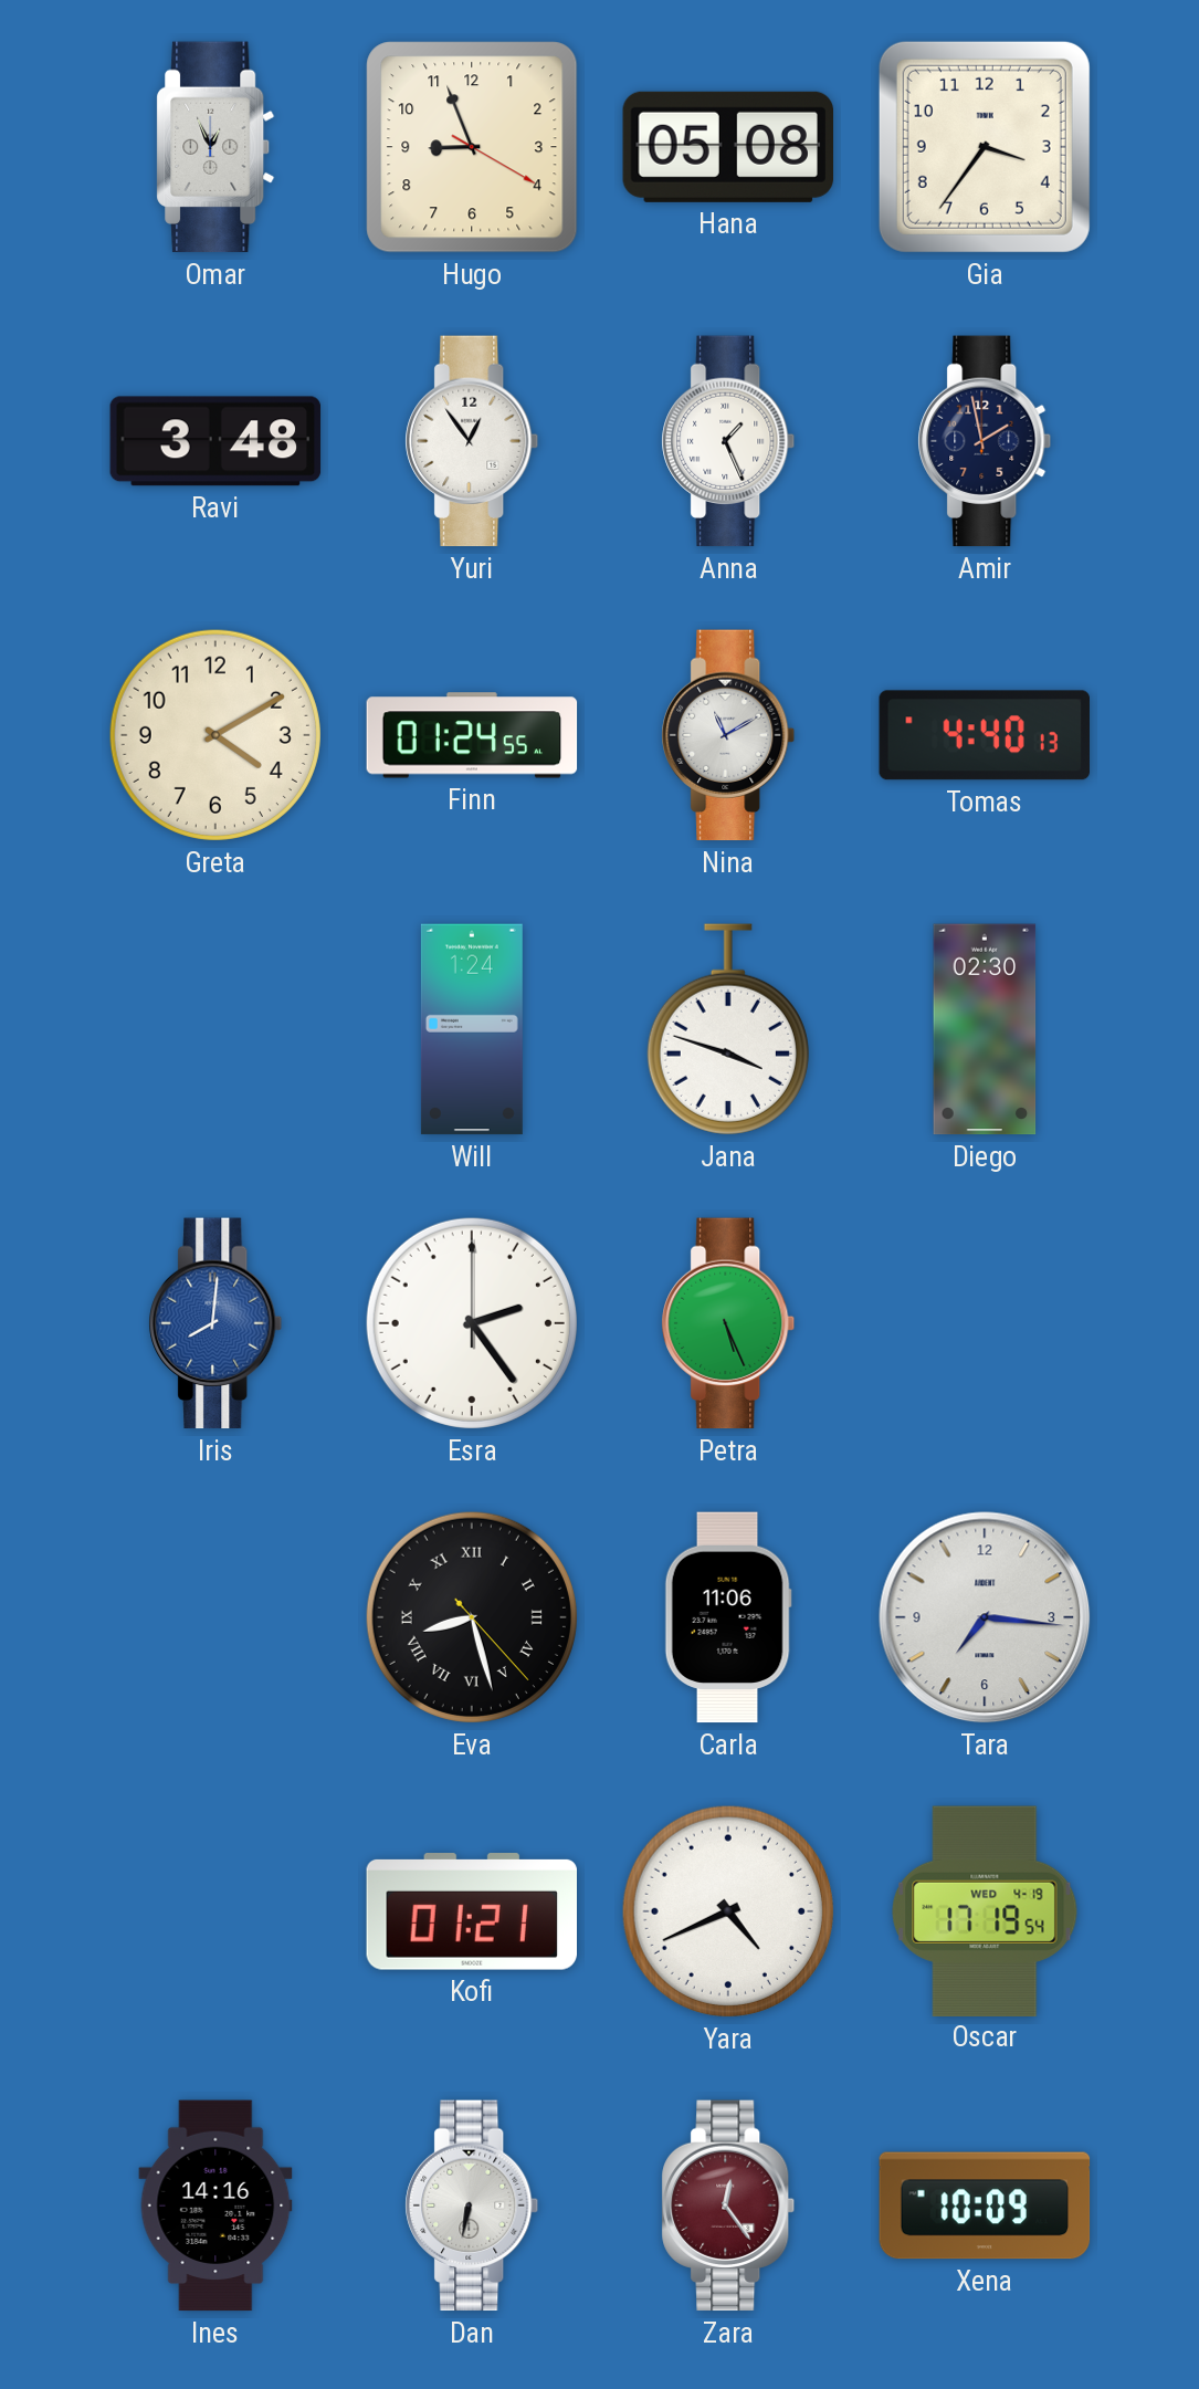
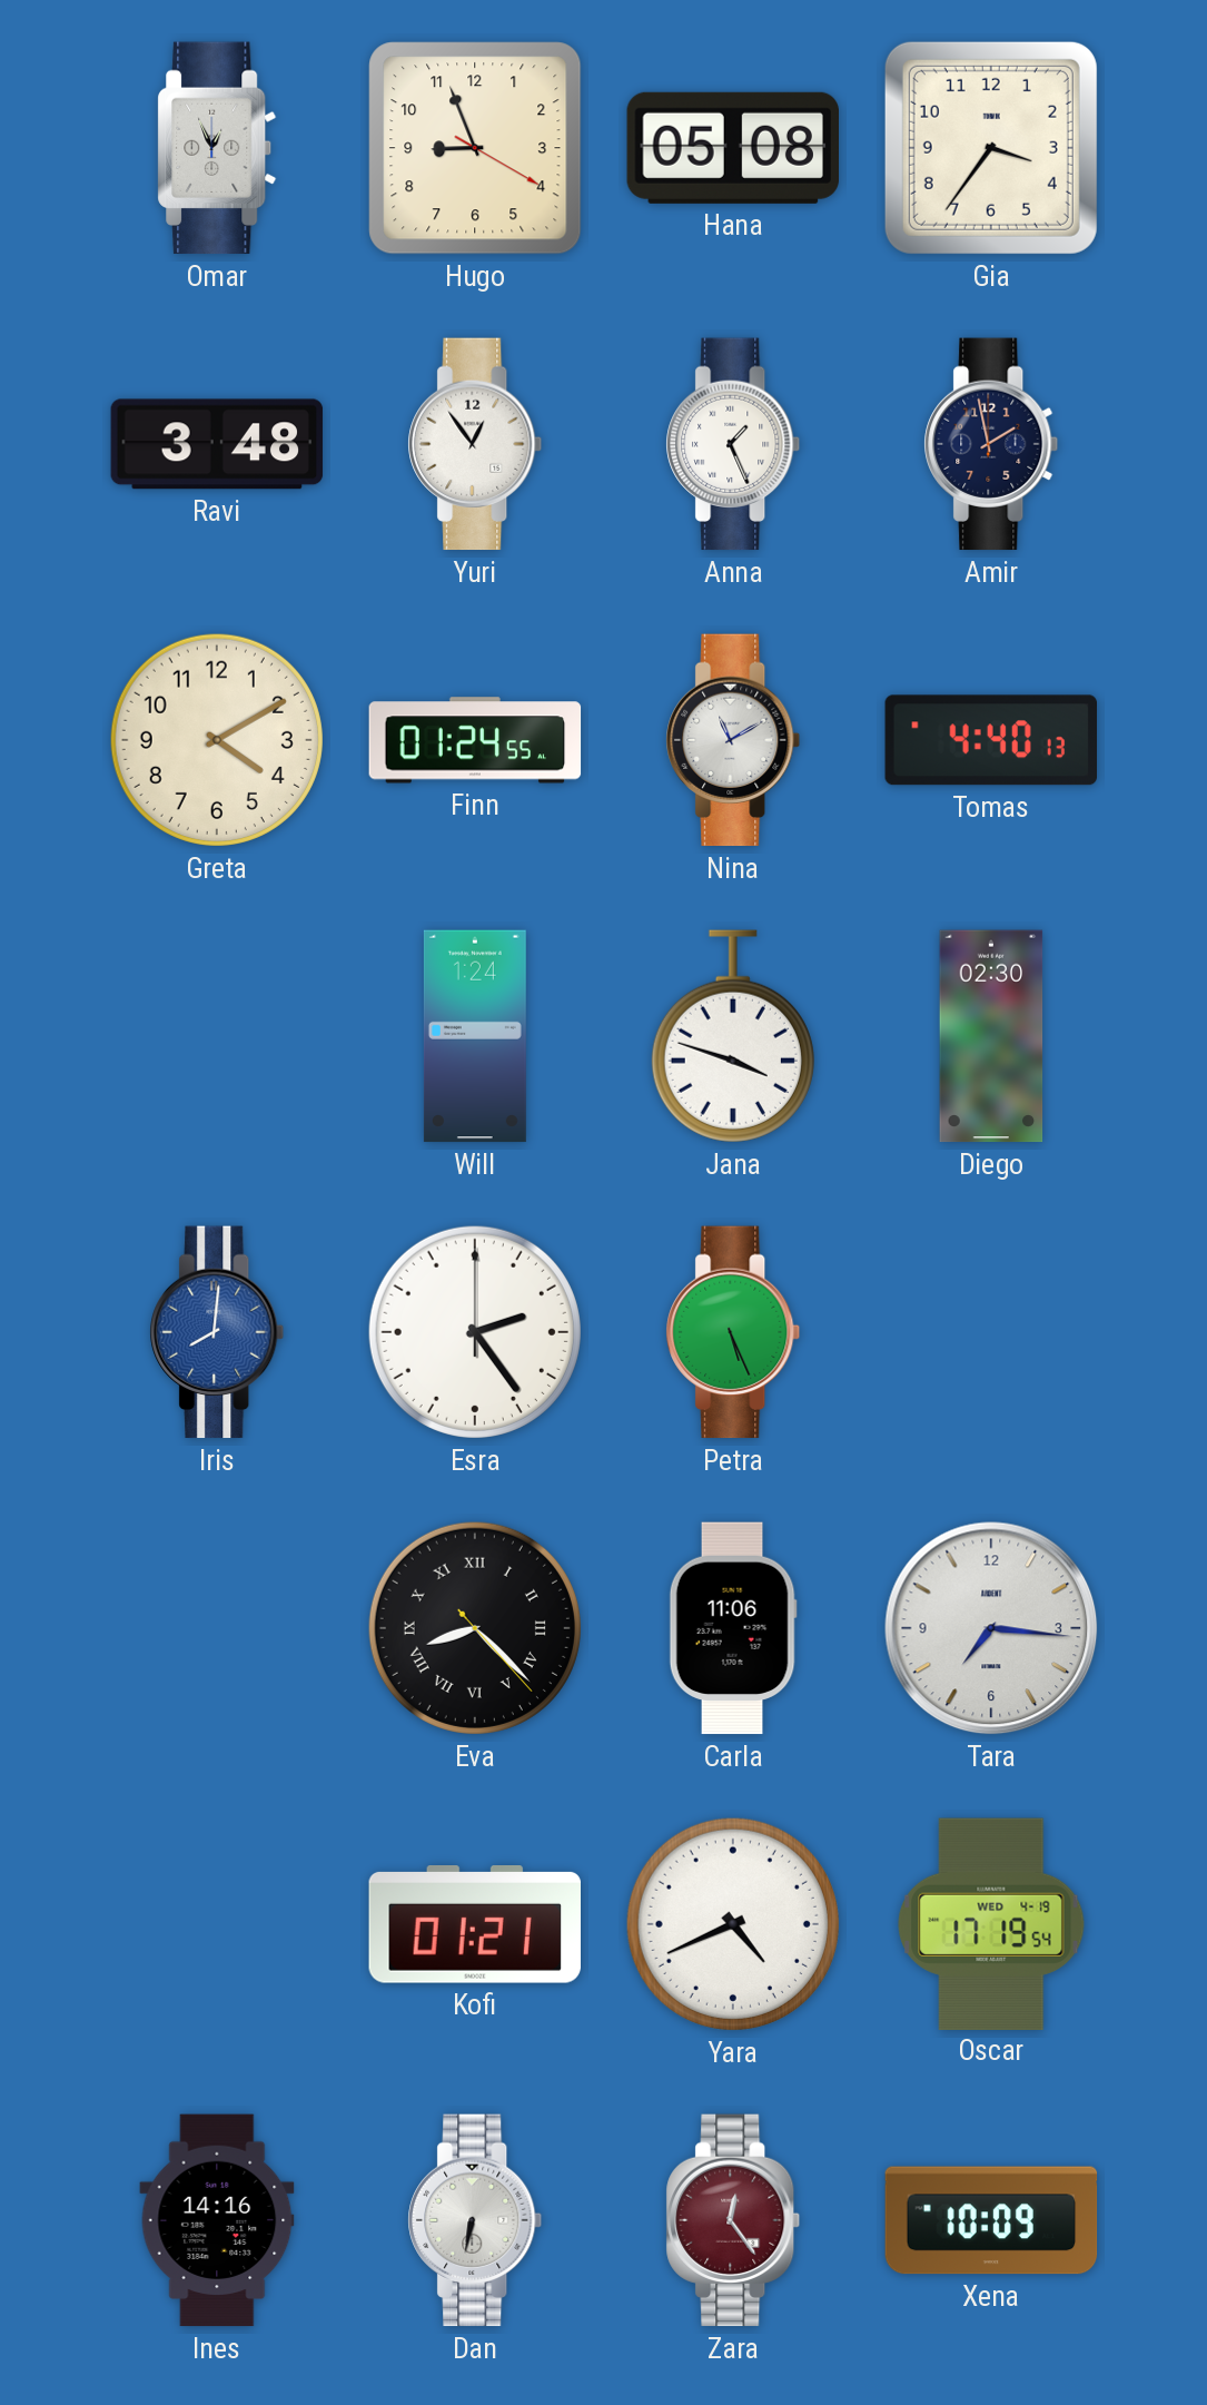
Eva: 8:27 -> 8:22 (475, 1628)
